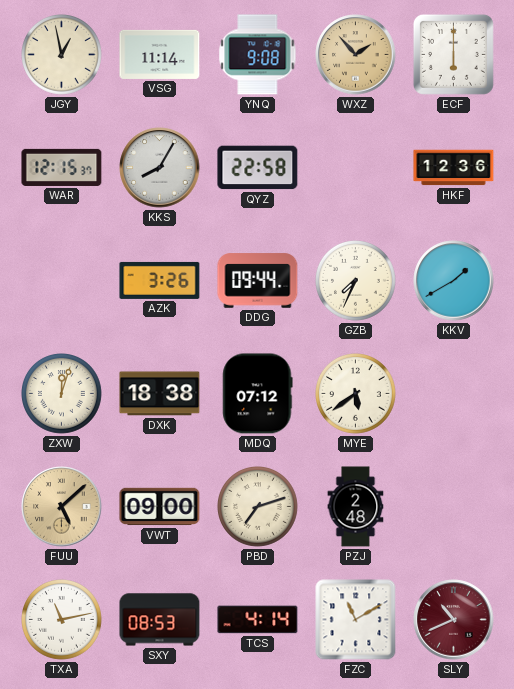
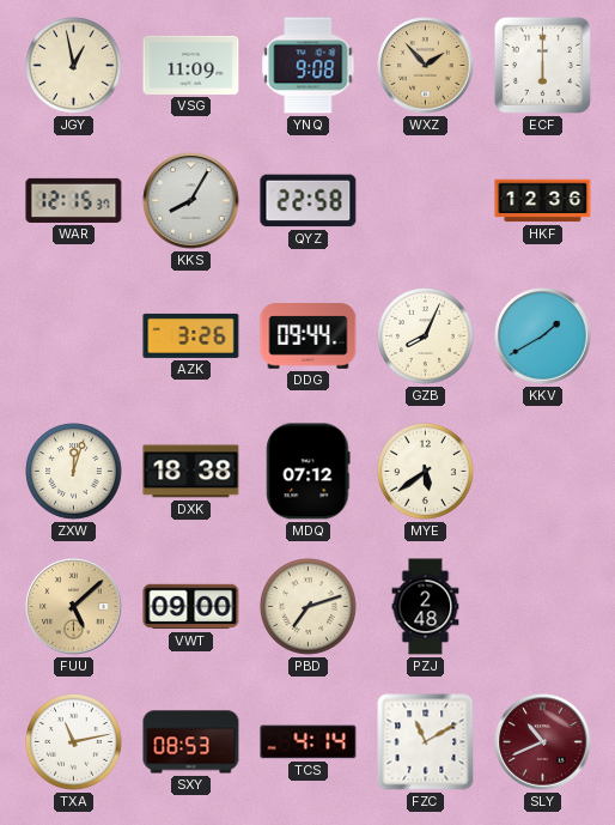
VSG: 11:14 -> 11:09 (191, 65)
GZB: 7:34 -> 8:04 (426, 336)
